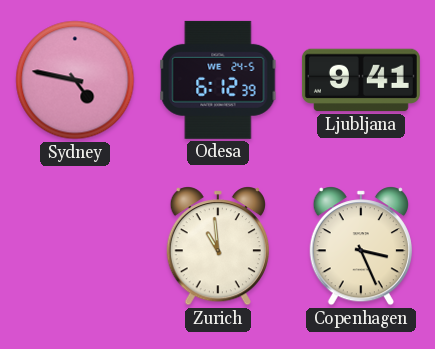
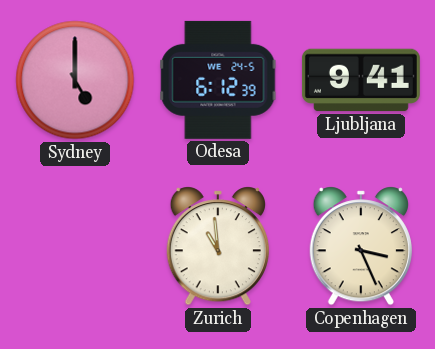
Sydney: 4:47 -> 5:00 (75, 80)
